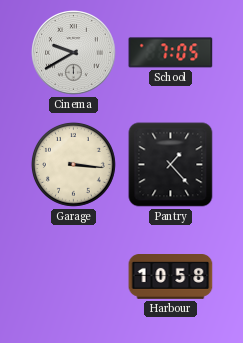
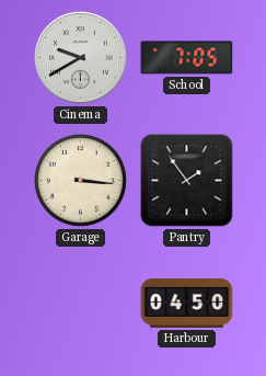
Pantry: 1:23 -> 1:54 (187, 181)
Harbour: 10:58 -> 04:50 (187, 304)
